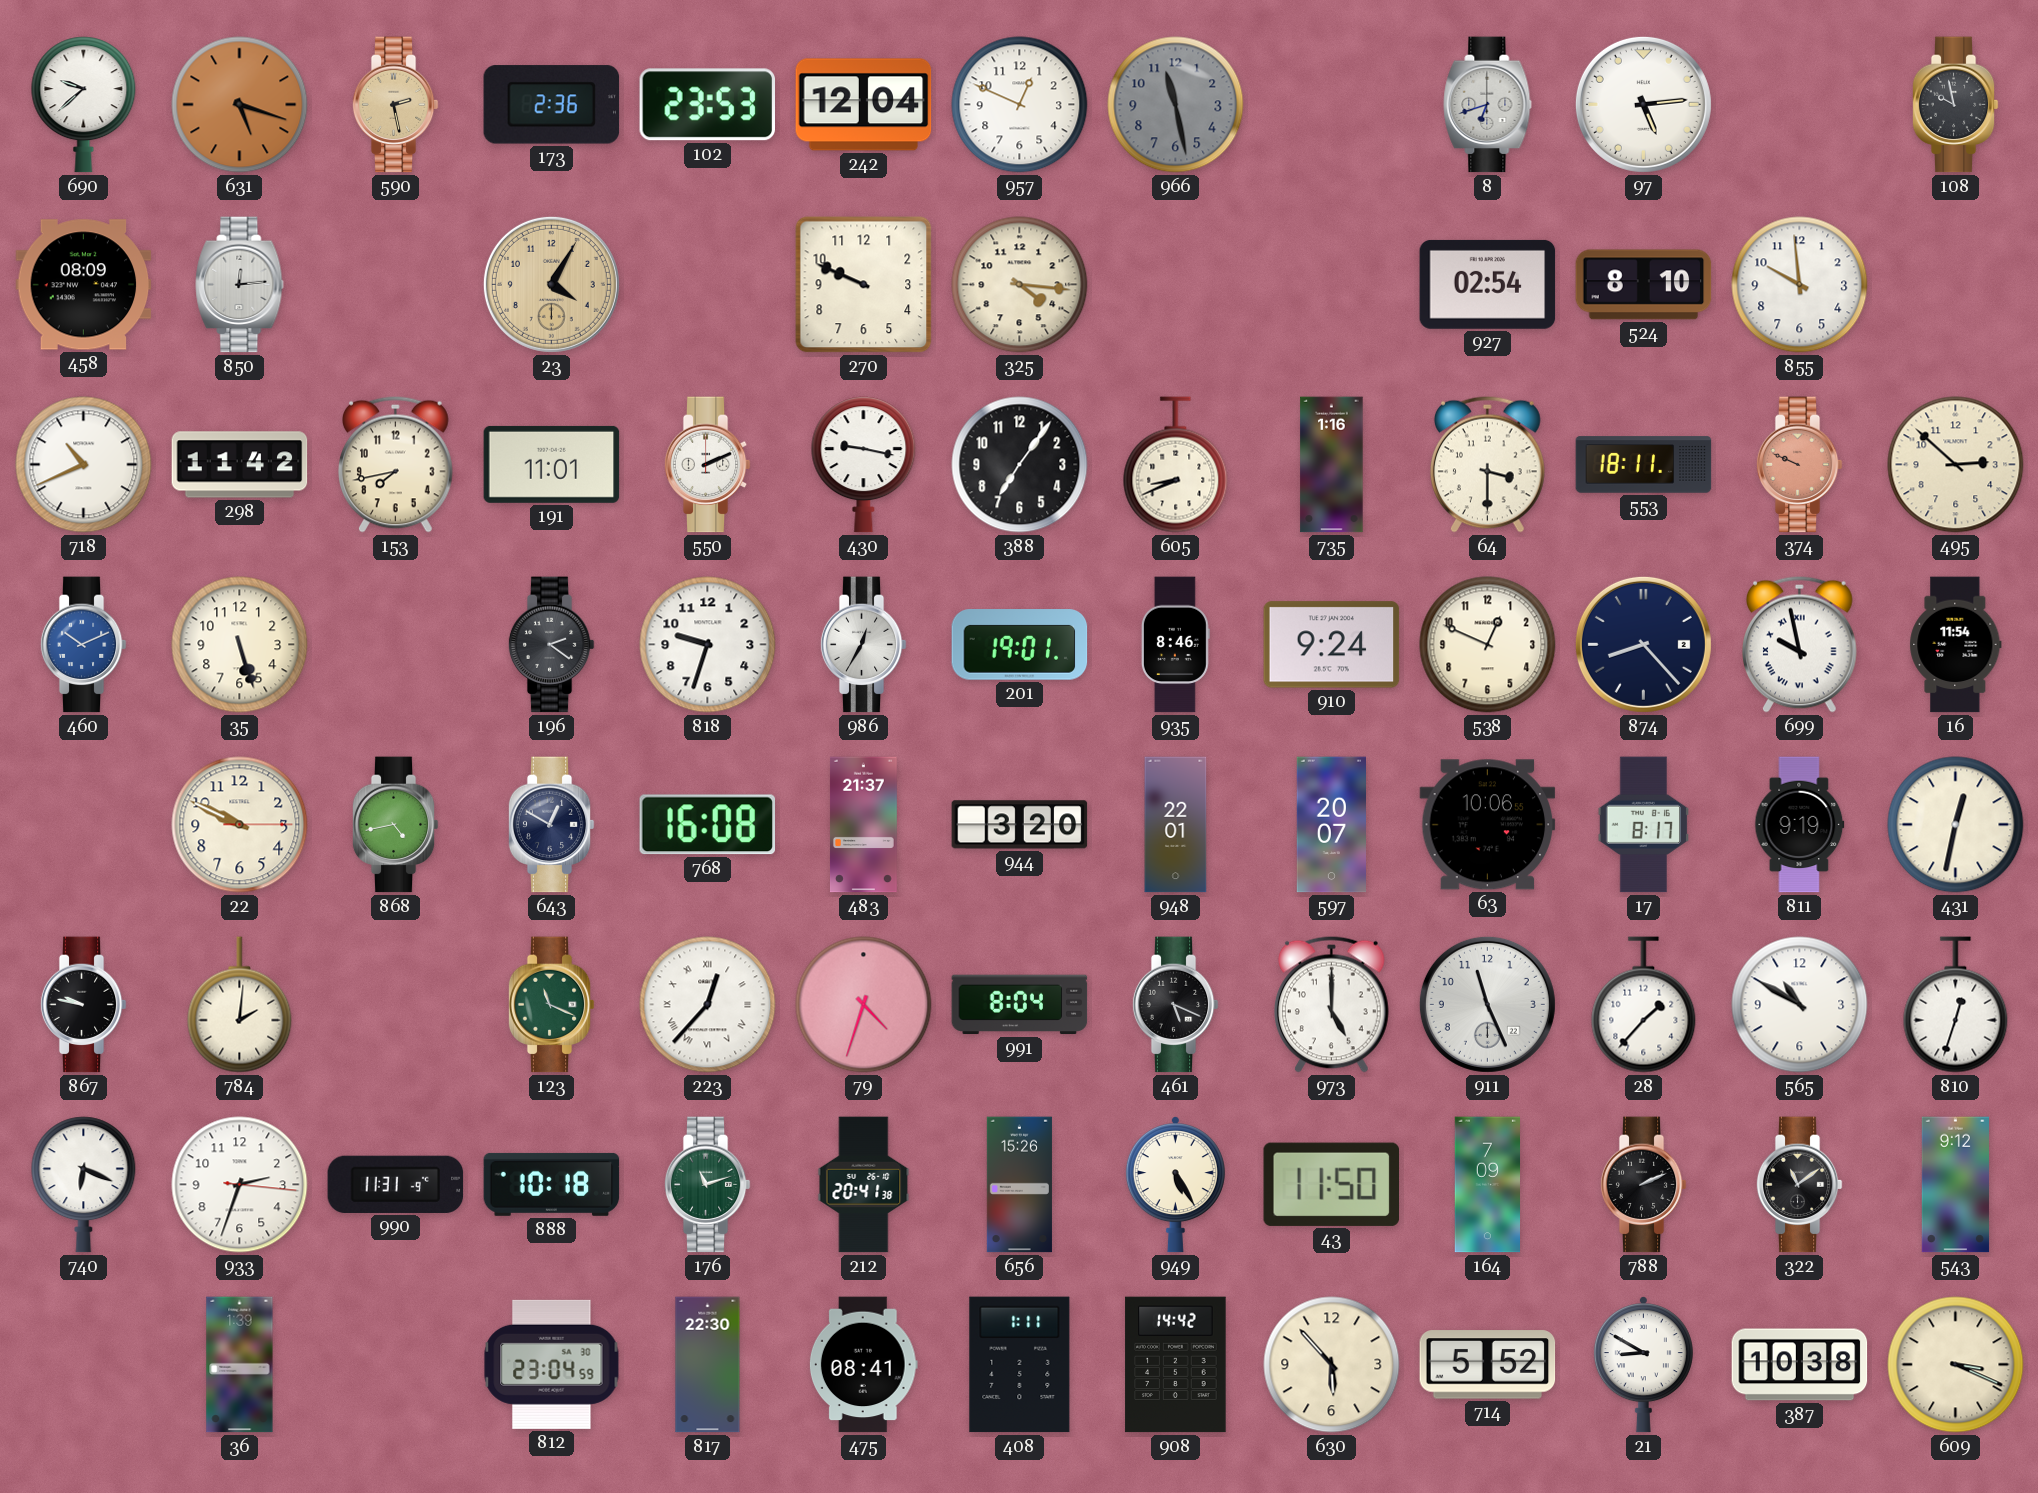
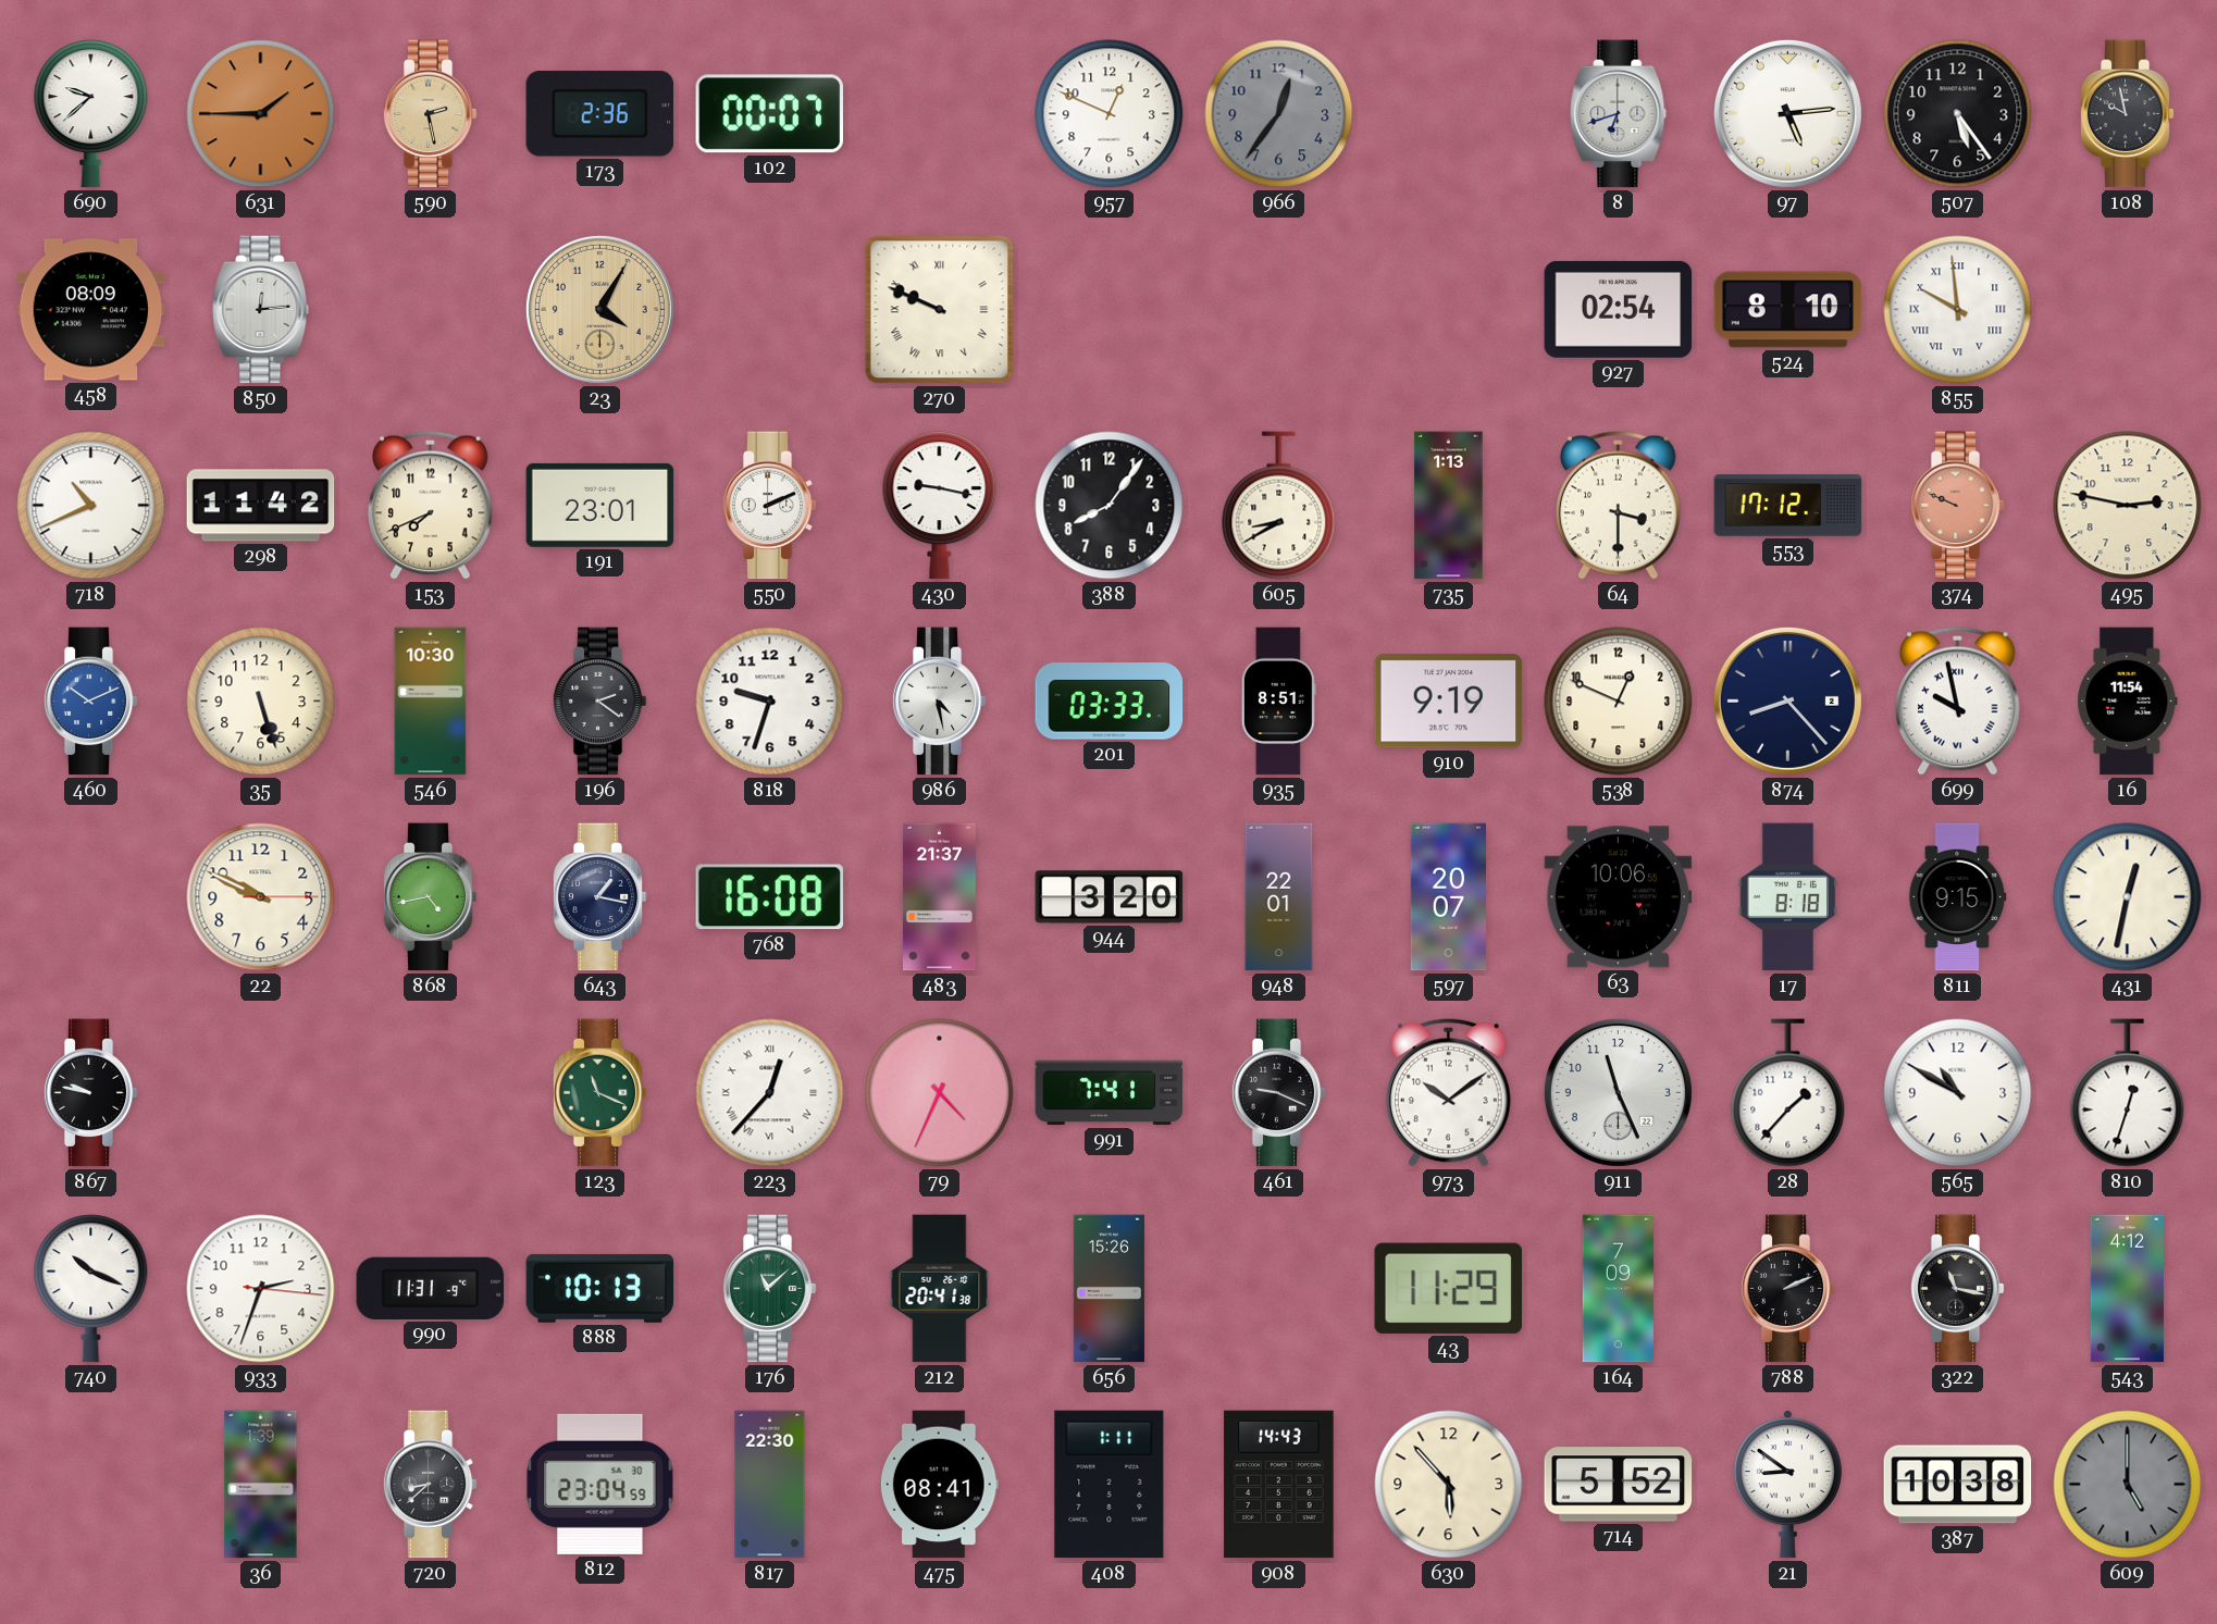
631: 5:18 -> 1:45 (261, 114)
102: 23:53 -> 00:07 (769, 114)
242: 12:04 -> none (864, 105)
966: 11:28 -> 12:36 (1279, 114)
507: none -> 5:24 (1958, 114)
270 numerals: Arabic -> Roman (940, 310)
325: 4:16 -> none (1020, 285)
855 numerals: Arabic -> Roman (1958, 310)
153: 7:43 -> 7:41 (431, 505)
191: 11:01 -> 23:01 (600, 505)
388: 7:06 -> 8:06 (1110, 506)
605: 8:41 -> 8:40 (1279, 506)
735: 1:16 -> 1:13 (1449, 506)
553: 18:11 -> 17:12 (1788, 506)
495: 2:52 -> 2:47 (2128, 506)
546: none -> 10:30 (431, 702)
986: 12:35 -> 4:28 (939, 702)
201: 19:01 -> 03:33 (1110, 702)
935: 8:46 -> 8:51 (1278, 702)
910: 9:24 -> 9:19 (1449, 702)
643: 12:50 -> 1:17 (599, 897)
17: 8:17 -> 8:18 (1788, 897)
811: 9:19 -> 9:15 (1958, 897)
784: 2:01 -> none (240, 1005)
79: 4:33 -> 4:34 (940, 1093)
991: 8:04 -> 7:41 (1110, 1093)
461: 5:19 -> 9:19 (1278, 1093)
973: 5:00 -> 10:09 (1449, 1092)
740: 6:19 -> 10:19 (91, 1289)
888: 10:18 -> 10:13 (600, 1288)
176: 11:12 -> 11:08 (769, 1289)
949: 5:25 -> none (1175, 1185)
43: 11:50 -> 11:29 (1448, 1288)
322: 11:09 -> 11:17 (1957, 1289)
543: 9:12 -> 4:12 (2127, 1289)
720: none -> 8:38 (430, 1485)
908: 14:42 -> 14:43 (1279, 1485)
21: 8:50 -> 8:51 (1787, 1485)
609: 3:19 -> 5:00 (2128, 1485)
609 dial: cream -> grey (2128, 1485)
